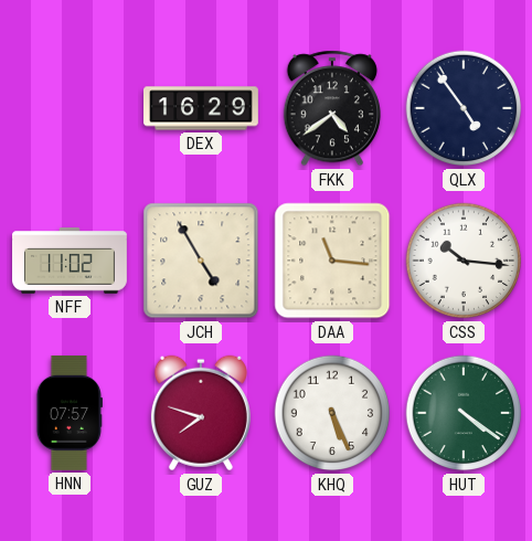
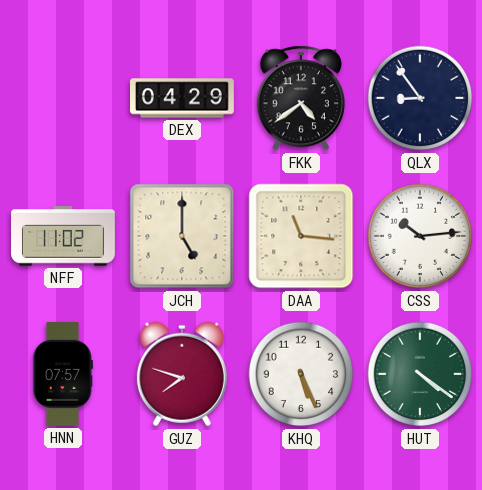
DEX: 16:29 -> 04:29 (183, 98)
QLX: 4:54 -> 8:54 (420, 98)
JCH: 4:55 -> 5:00 (182, 236)
CSS: 10:16 -> 10:14 (420, 236)
